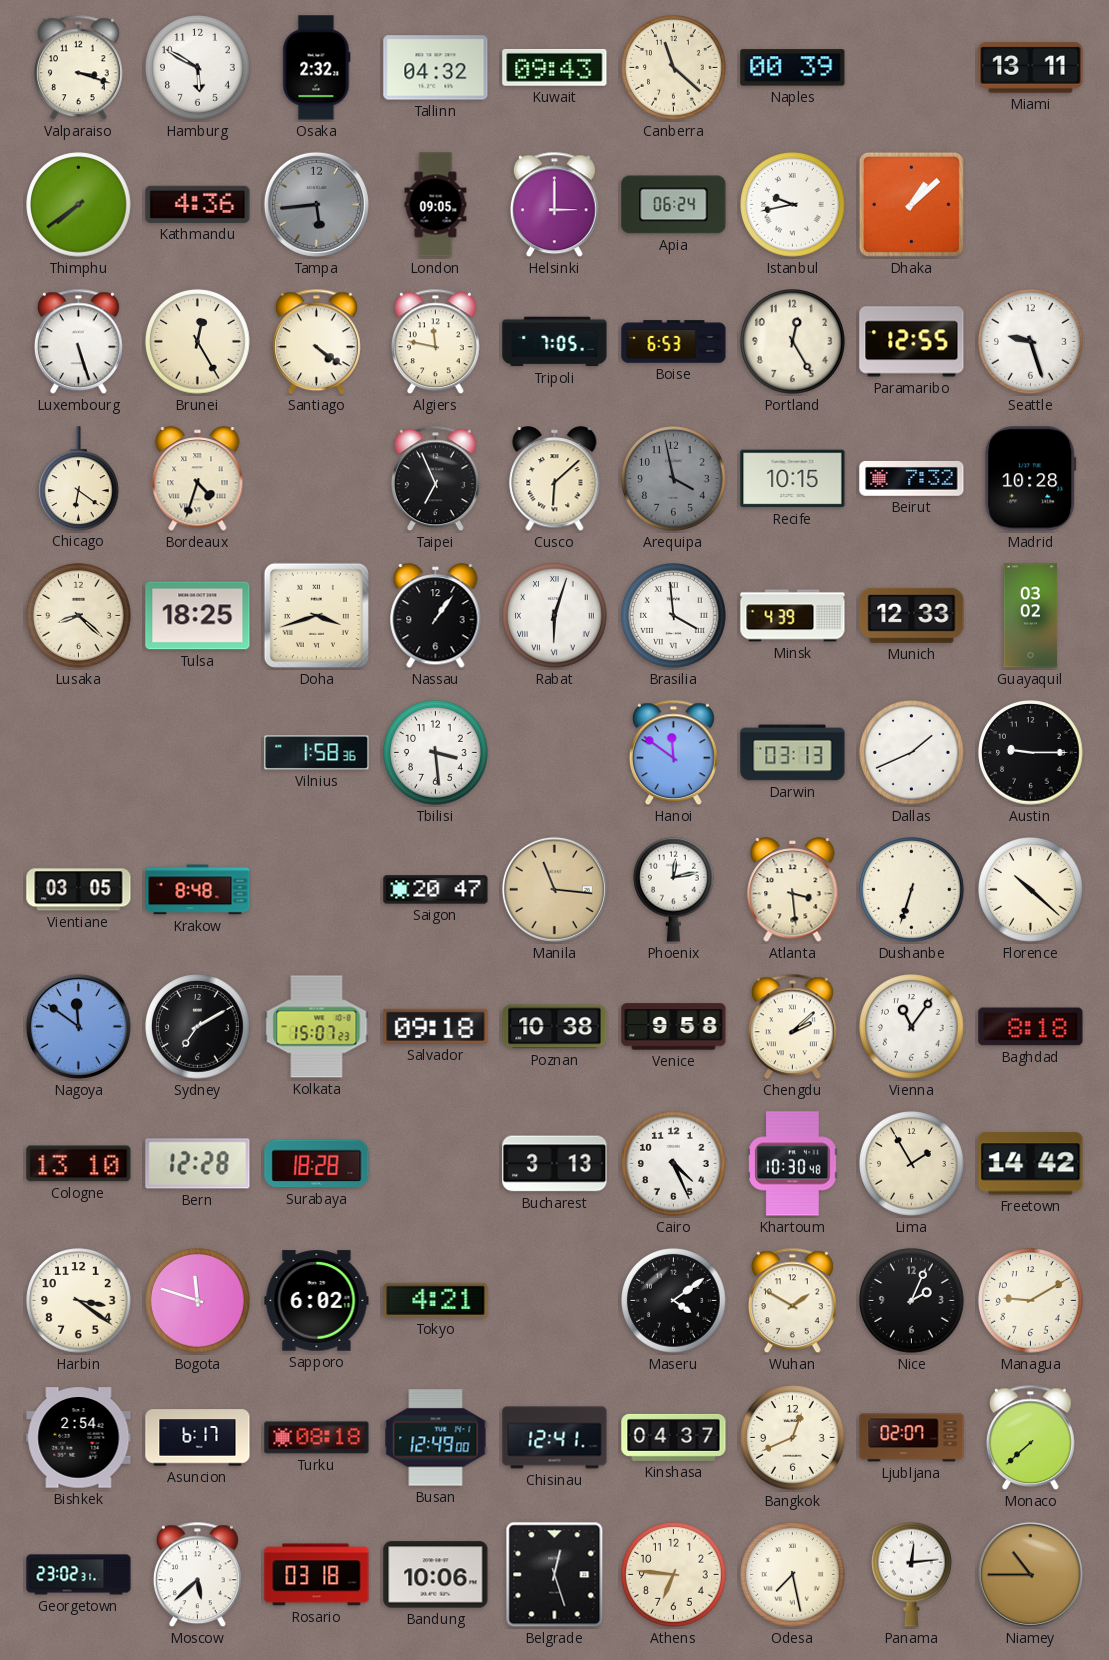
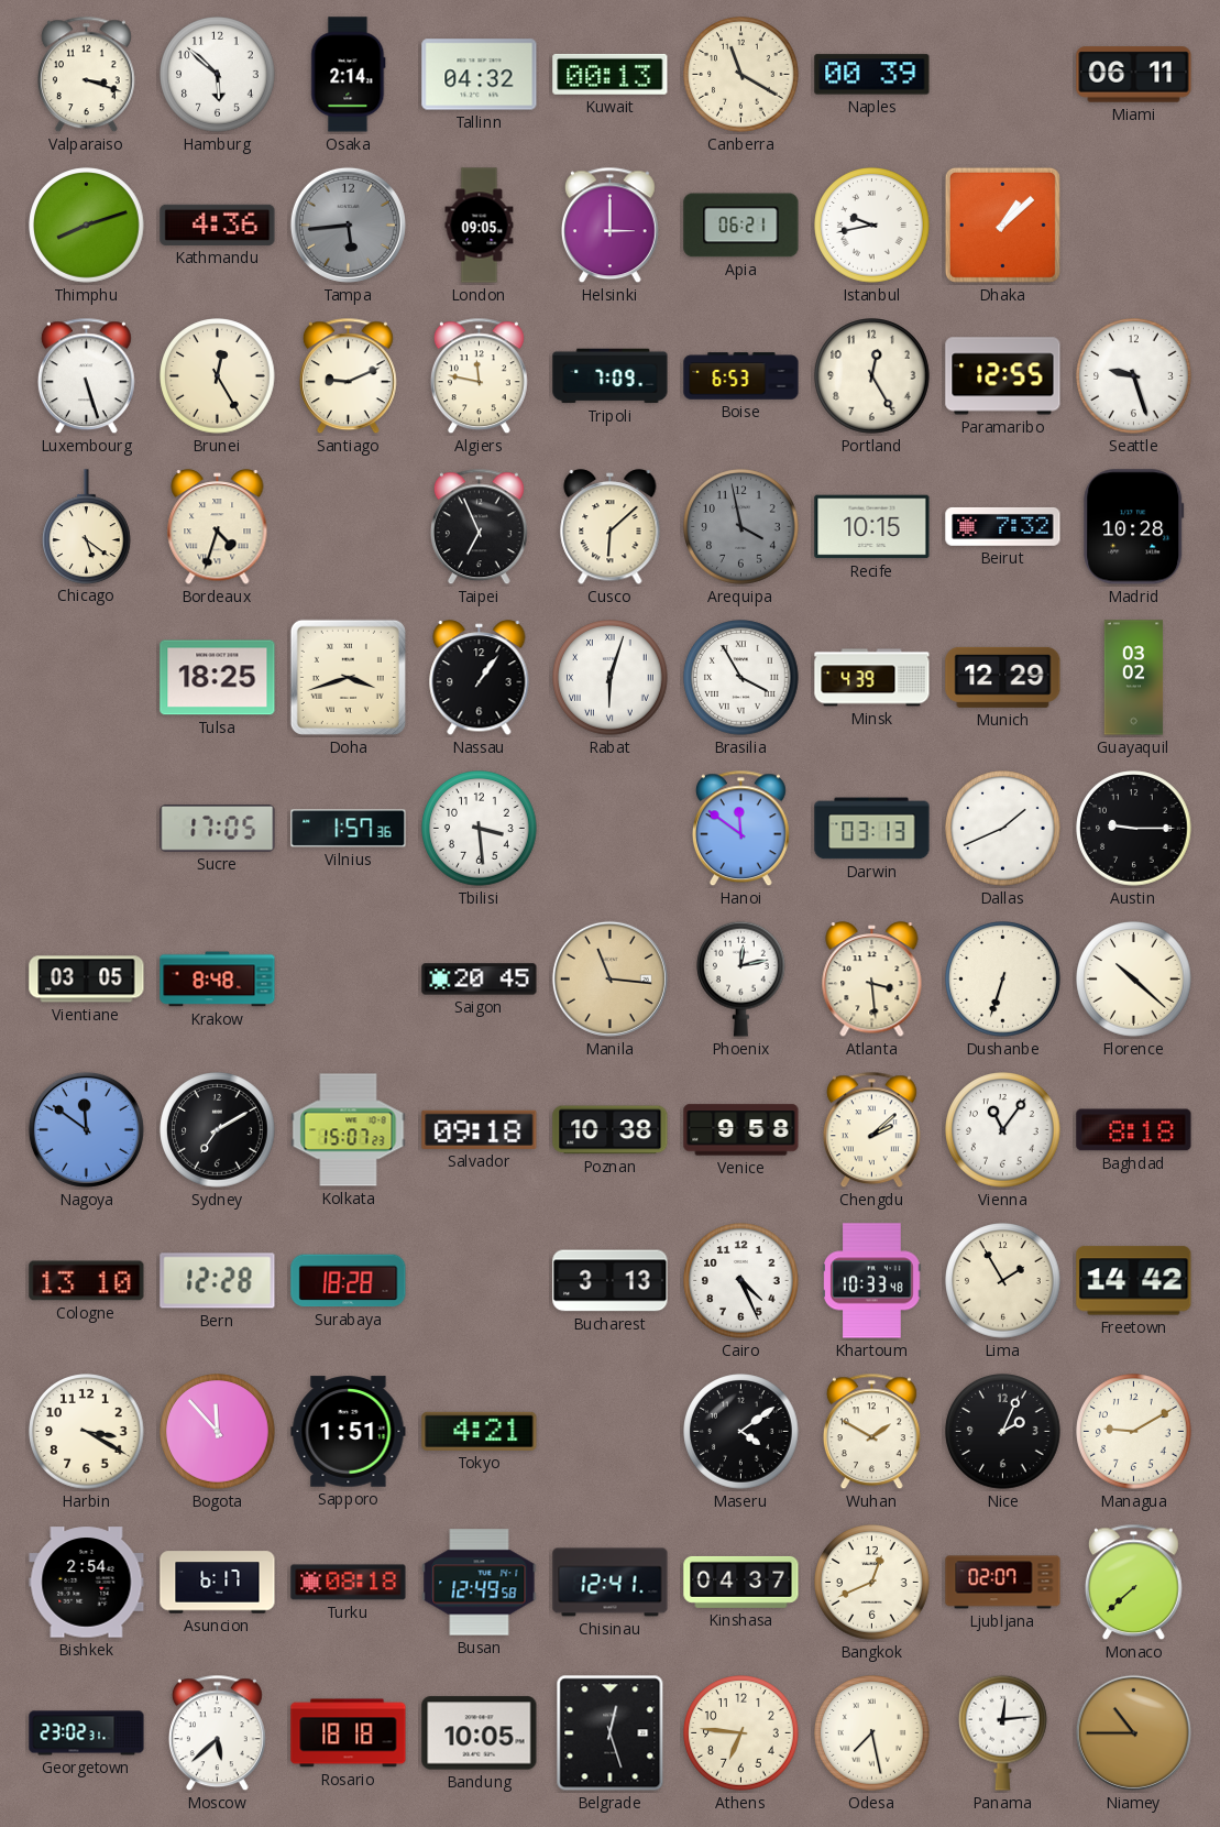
Hamburg: 5:50 -> 5:52 (218, 75)
Osaka: 2:32 -> 2:14 (349, 75)
Kuwait: 09:43 -> 00:13 (611, 74)
Canberra: 11:22 -> 11:20 (741, 75)
Miami: 13:11 -> 06:11 (1134, 75)
Thimphu: 7:39 -> 8:12 (87, 226)
Apia: 06:24 -> 06:21 (741, 226)
Santiago: 4:21 -> 9:11 (348, 376)
Tripoli: 7:05 -> 7:09 (611, 376)
Chicago: 6:21 -> 5:21 (87, 526)
Lusaka: 8:22 -> none (79, 616)
Brasilia: 3:59 -> 3:55 (741, 678)
Munich: 12:33 -> 12:29 (1003, 677)
Sucre: none -> 17:05 (218, 829)
Vilnius: 1:58 -> 1:57 (349, 829)
Saigon: 20:47 -> 20:45 (480, 980)
Khartoum: 10:30 -> 10:33 (872, 1281)
Harbin: 3:21 -> 3:20 (87, 1432)
Bogota: 11:48 -> 11:53 (218, 1432)
Sapporo: 6:02 -> 1:51 (349, 1432)
Busan: 12:49:00 -> 12:49:58 (480, 1583)
Rosario: 03:18 -> 18:18 (349, 1733)
Bandung: 10:06 -> 10:05 (480, 1733)
